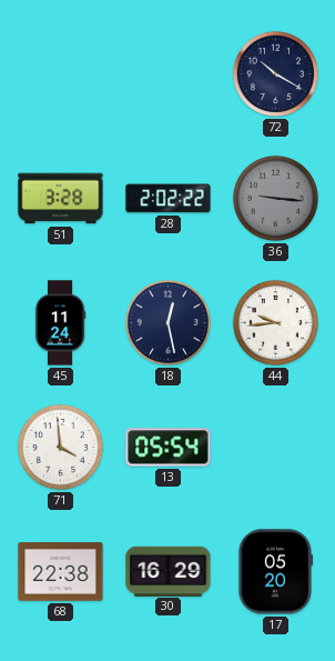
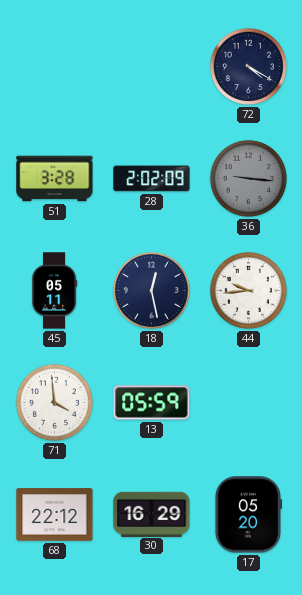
72: 10:20 -> 4:20 (248, 66)
28: 2:02:22 -> 2:02:09 (152, 179)
45: 11:24 -> 05:11 (54, 291)
13: 05:54 -> 05:59 (152, 403)
68: 22:38 -> 22:12 (55, 515)
